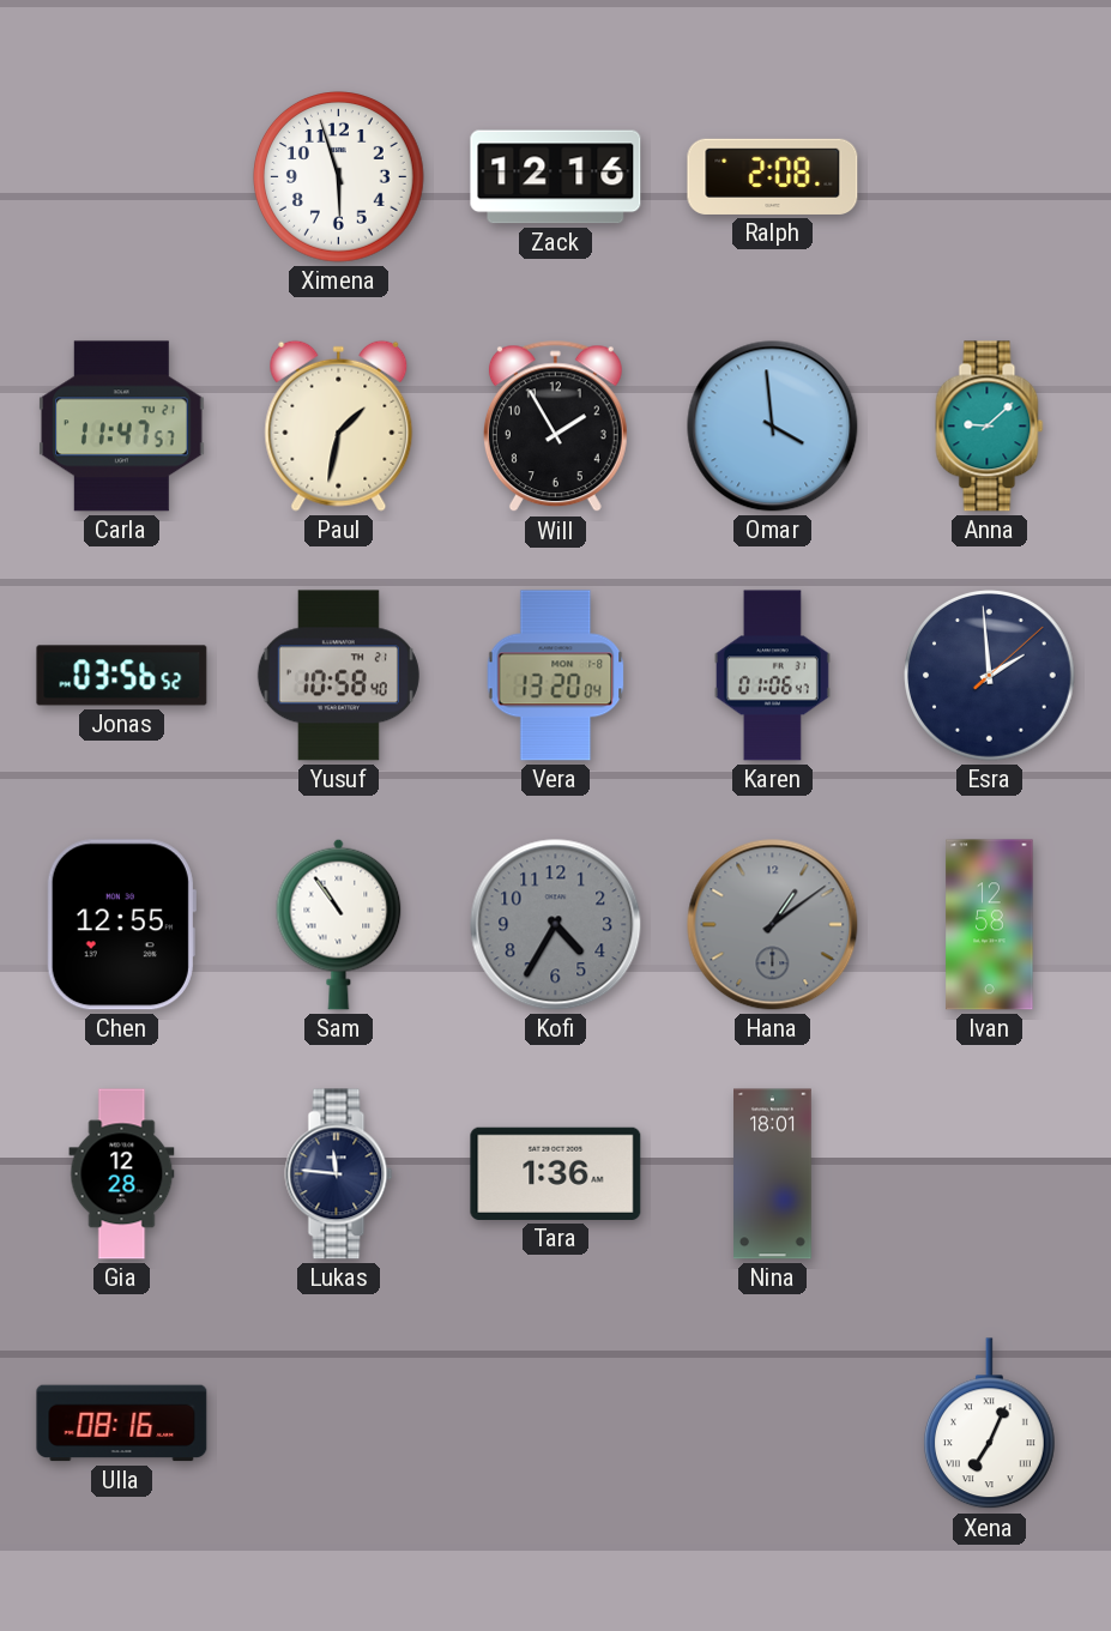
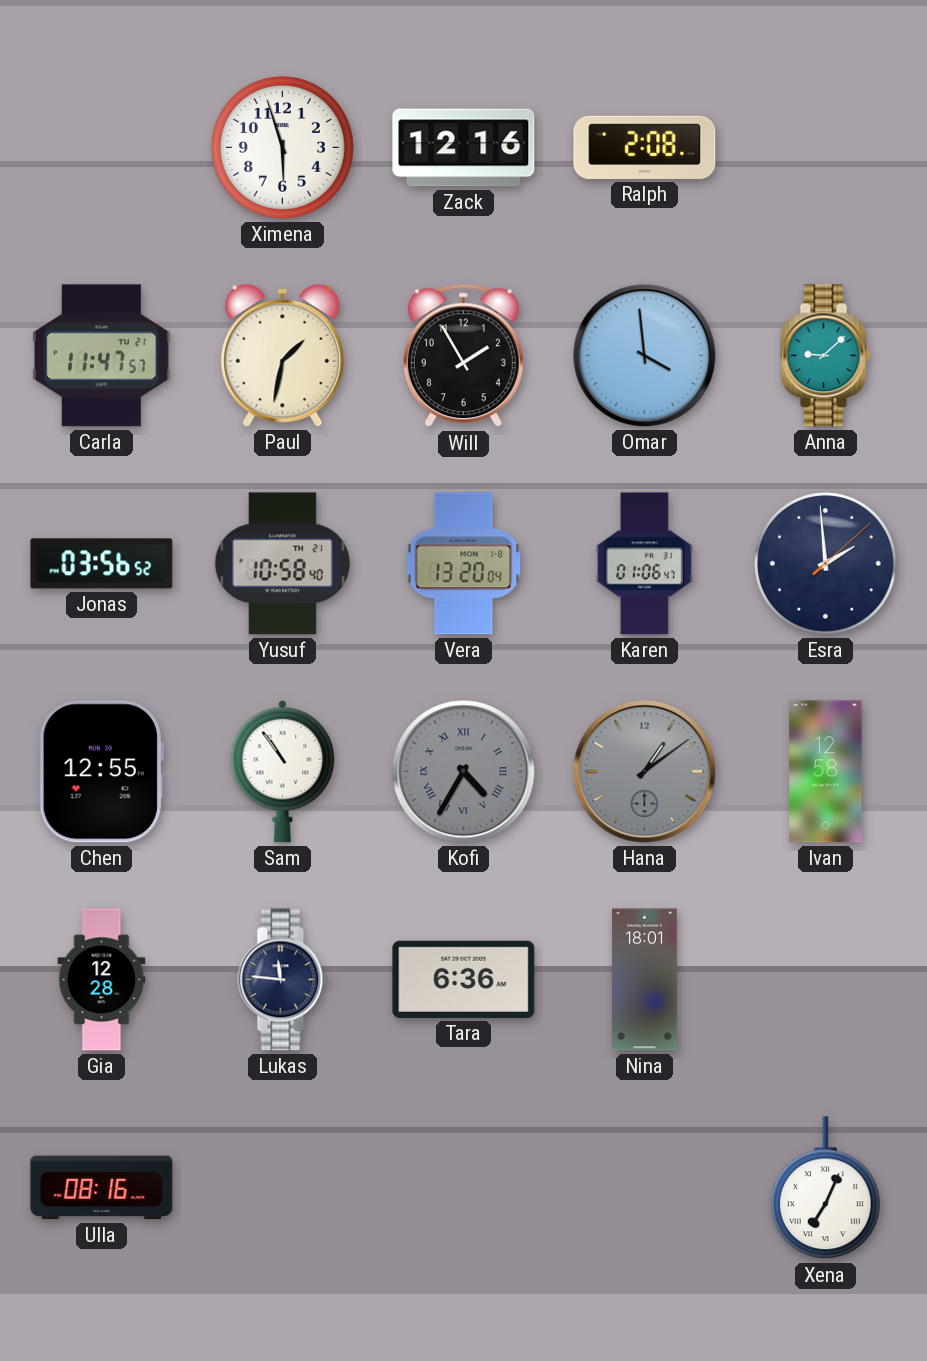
Kofi numerals: Arabic -> Roman (464, 772)
Tara: 1:36 -> 6:36 (464, 979)
